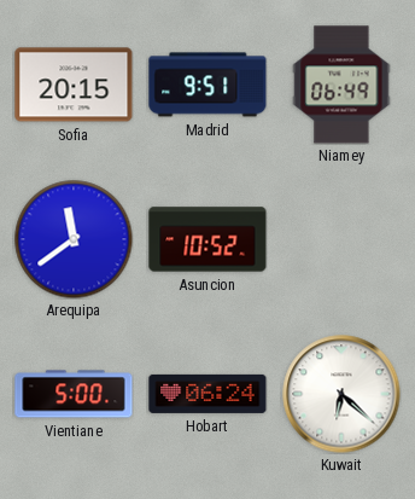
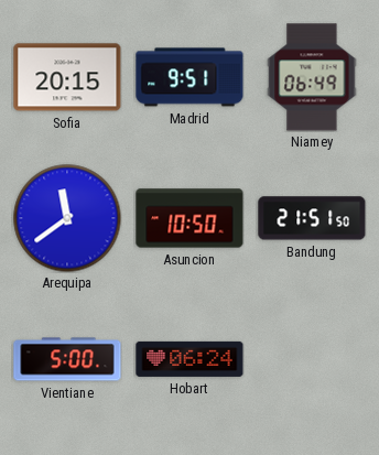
Asuncion: 10:52 -> 10:50 (189, 218)
Bandung: none -> 21:51 (312, 218)
Kuwait: 6:22 -> none (341, 394)
